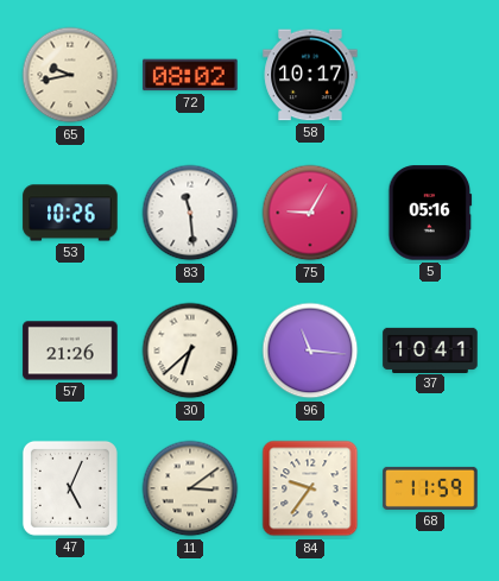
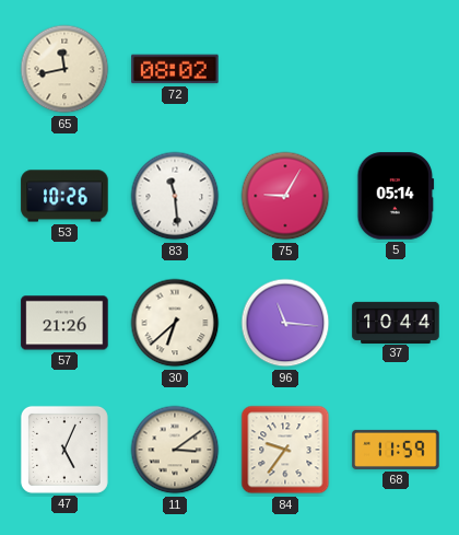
65: 9:43 -> 11:43 (64, 69)
58: 10:17 -> none (310, 75)
5: 05:16 -> 05:14 (396, 196)
37: 10:41 -> 10:44 (396, 322)
